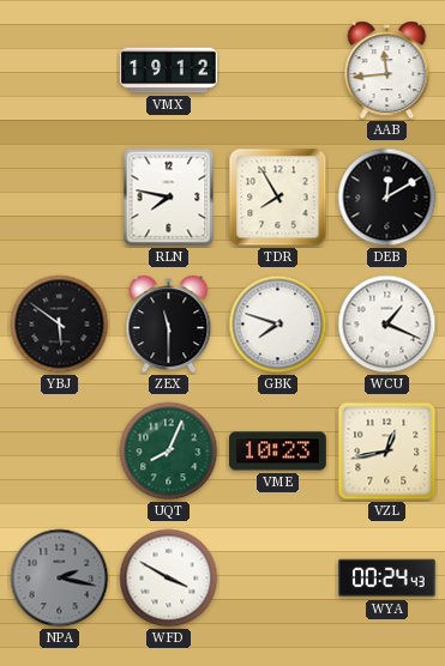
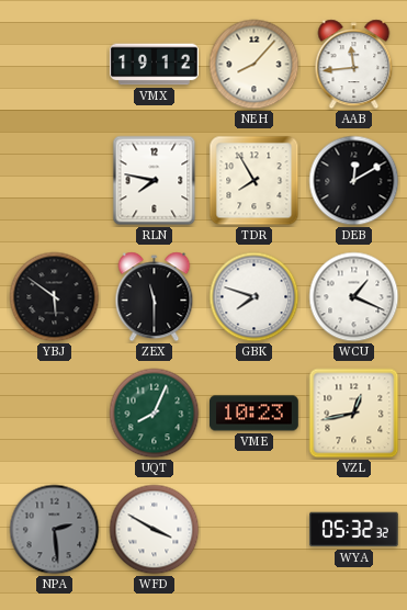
NEH: none -> 8:07 (255, 65)
NPA: 2:17 -> 2:29 (55, 530)
WYA: 00:24 -> 05:32 (354, 530)
